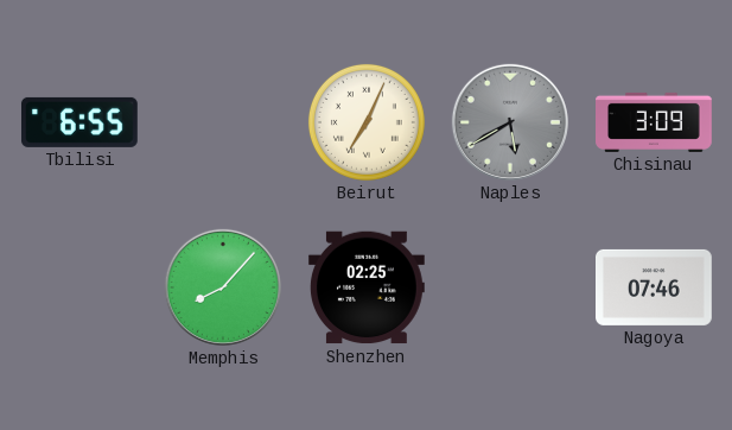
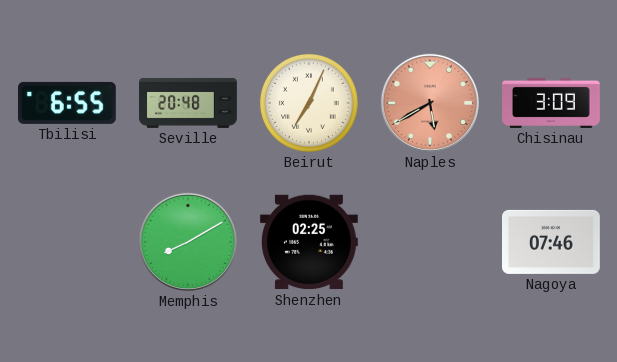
Seville: none -> 20:48 (188, 103)
Naples dial: grey -> salmon (430, 103)
Memphis: 8:07 -> 8:10 (188, 242)
